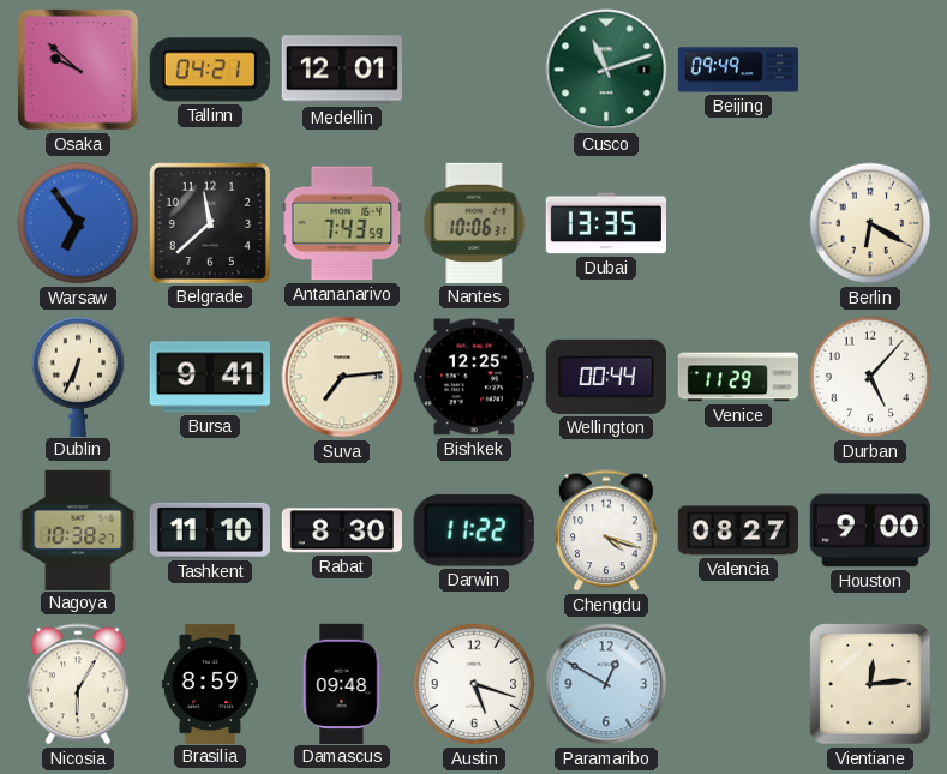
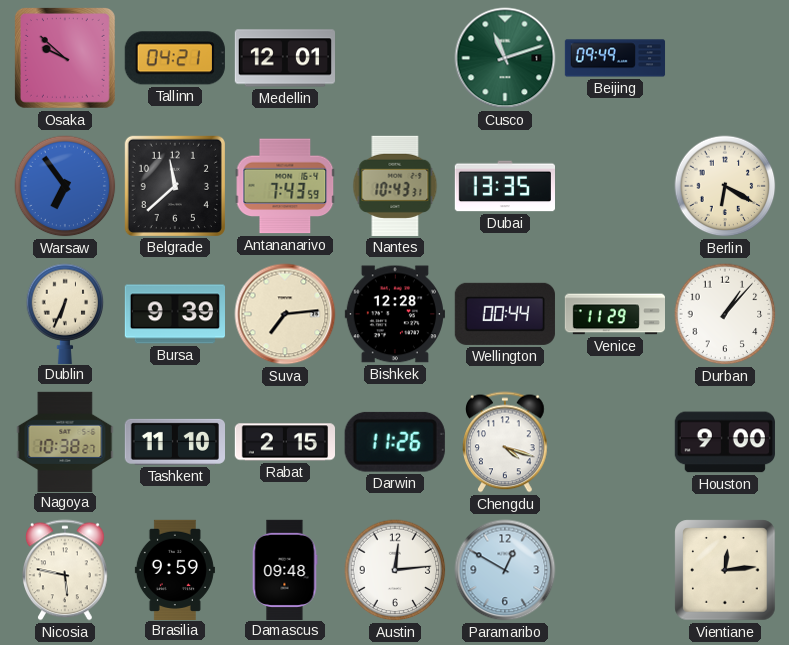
Nantes: 10:06 -> 10:43 (395, 186)
Bursa: 9:41 -> 9:39 (174, 314)
Bishkek: 12:25 -> 12:28 (395, 314)
Durban: 5:07 -> 1:07 (725, 314)
Rabat: 8:30 -> 2:15 (284, 442)
Darwin: 11:22 -> 11:26 (395, 442)
Valencia: 08:27 -> none (737, 530)
Nicosia: 6:05 -> 5:47 (66, 570)
Brasilia: 8:59 -> 9:59 (175, 569)
Austin: 5:18 -> 12:14 (395, 570)
